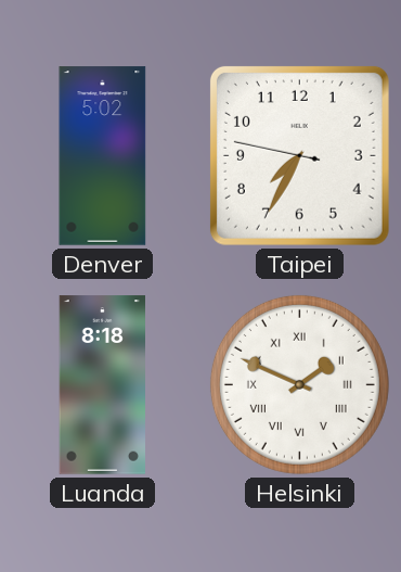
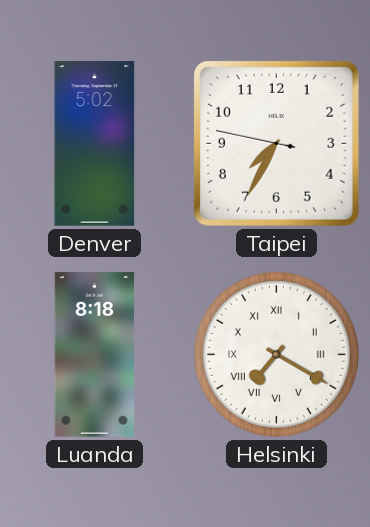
Helsinki: 1:49 -> 7:20 (276, 354)
